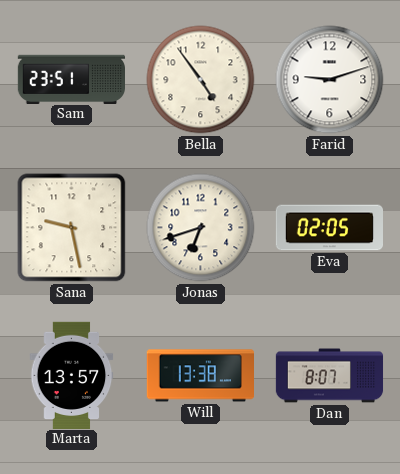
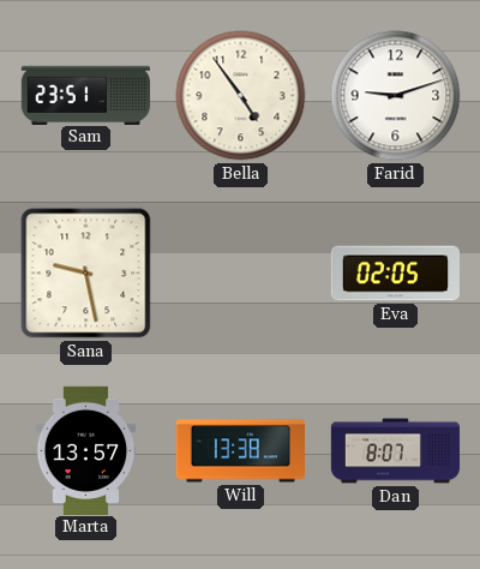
Jonas: 6:42 -> none (201, 228)
